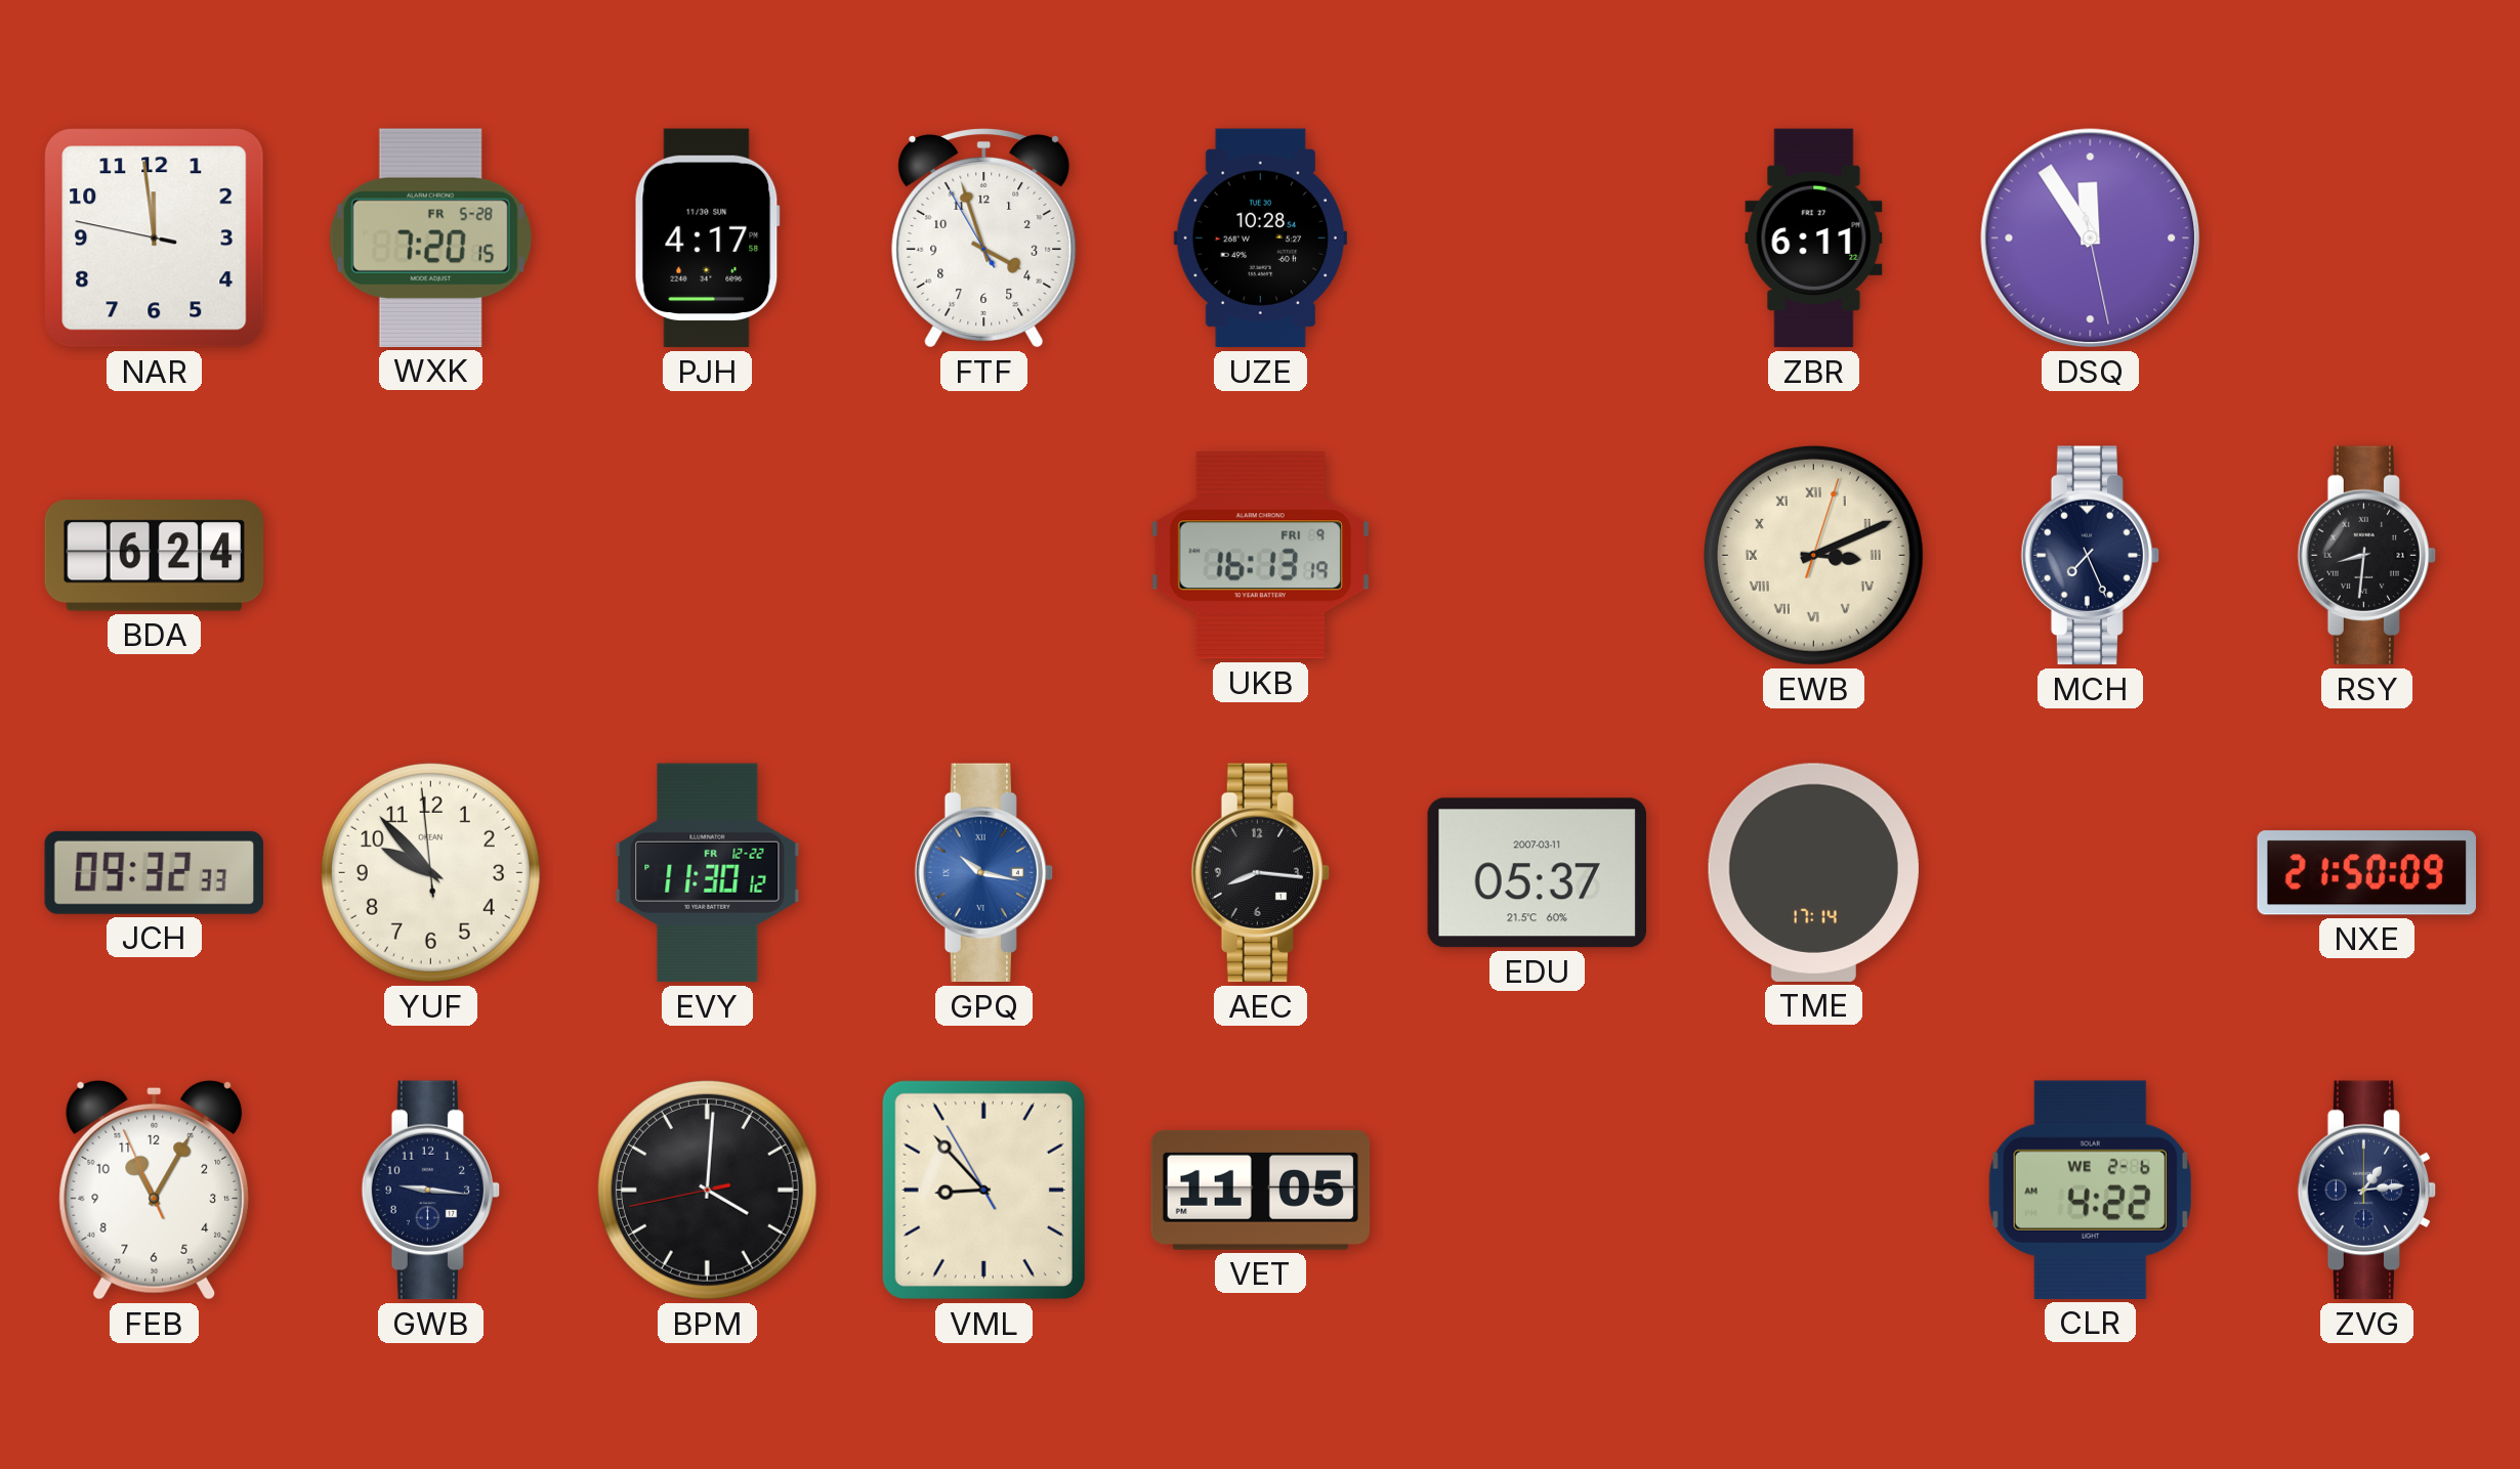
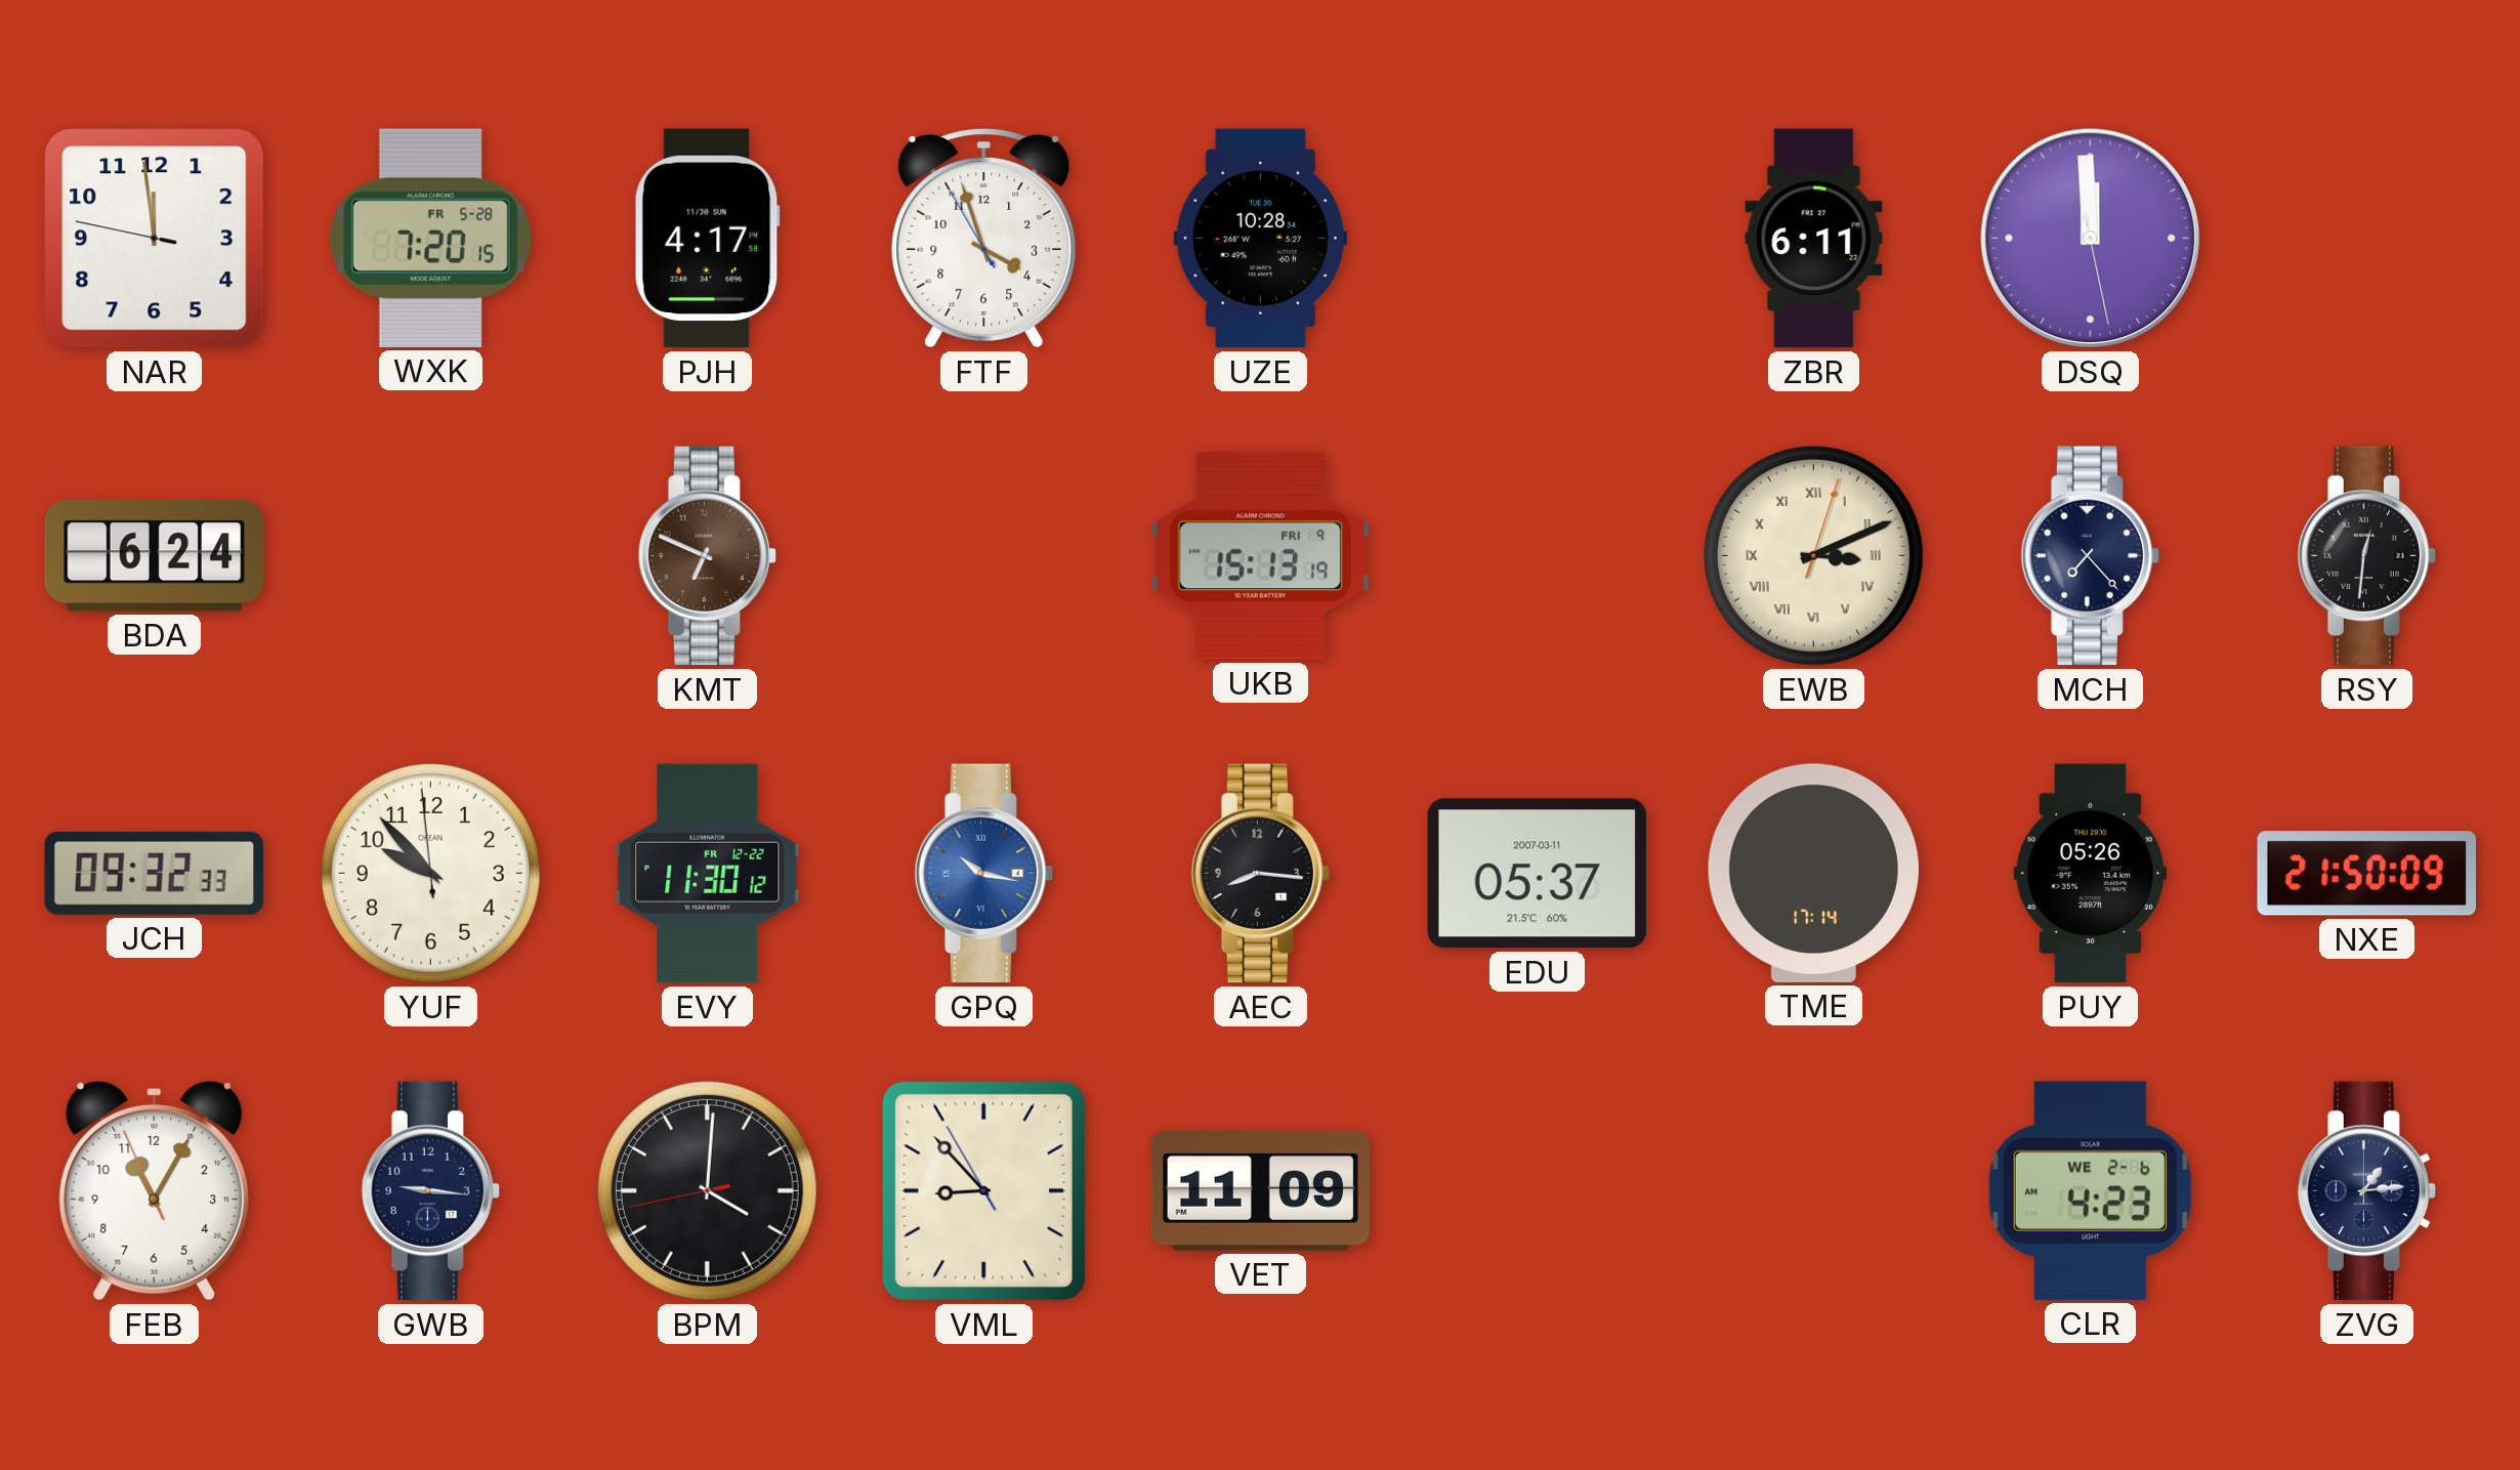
DSQ: 11:54 -> 11:59 (2091, 239)
KMT: none -> 6:49 (708, 556)
UKB: 16:13 -> 15:13 (1260, 556)
MCH: 7:26 -> 7:23 (2091, 556)
RSY: 8:31 -> 12:31 (2367, 556)
PUY: none -> 05:26 (2090, 874)
VET: 11:05 -> 11:09 (1261, 1190)
CLR: 4:22 -> 4:23 (2090, 1190)
